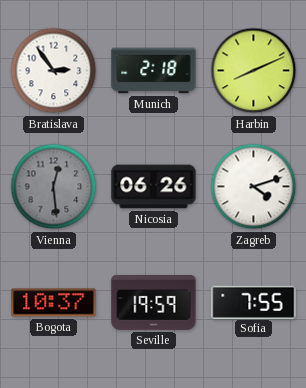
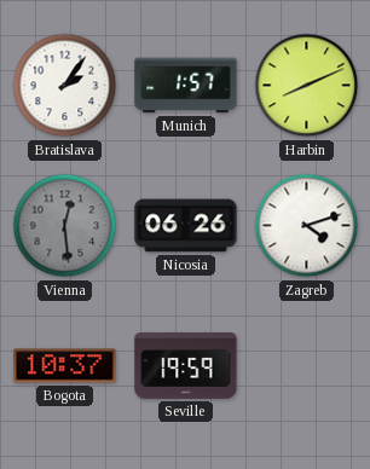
Bratislava: 2:54 -> 2:06 (65, 86)
Munich: 2:18 -> 1:57 (186, 86)
Sofia: 7:55 -> none (254, 302)
